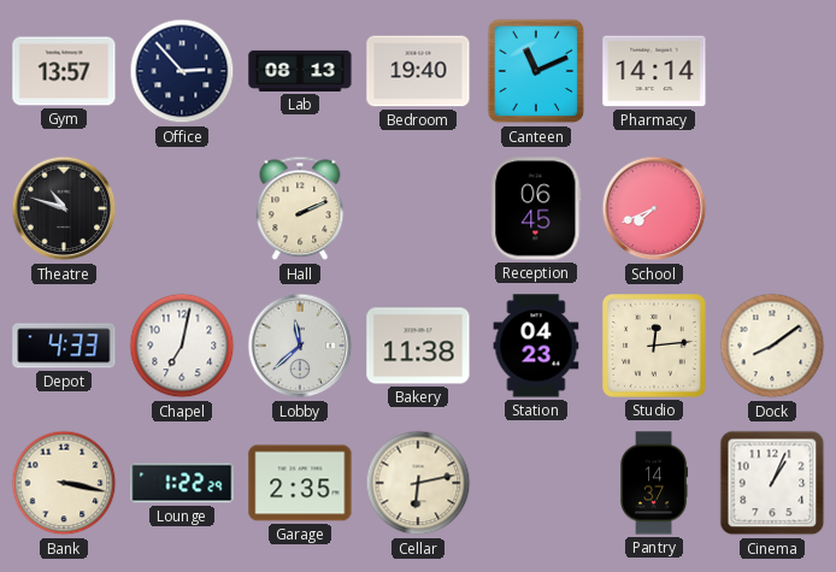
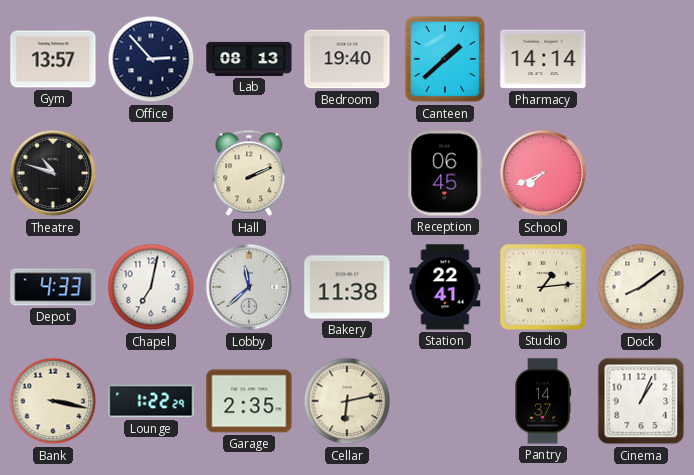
Canteen: 11:11 -> 1:38 (445, 59)
Station: 04:23 -> 22:41 (445, 287)
Studio: 12:14 -> 1:14 (544, 288)
